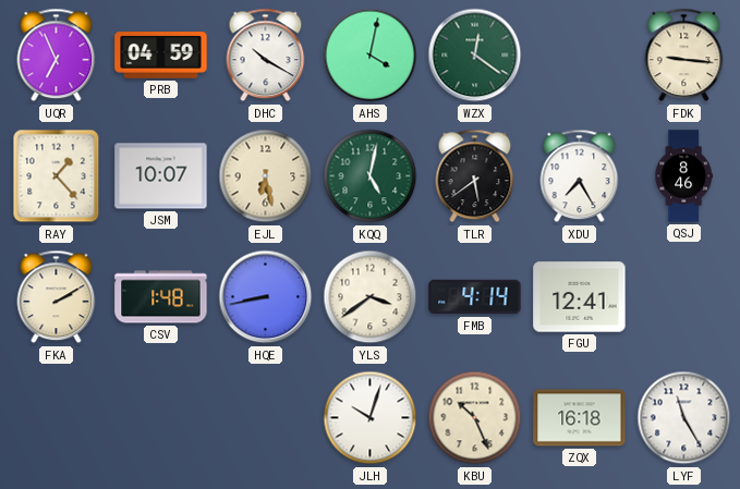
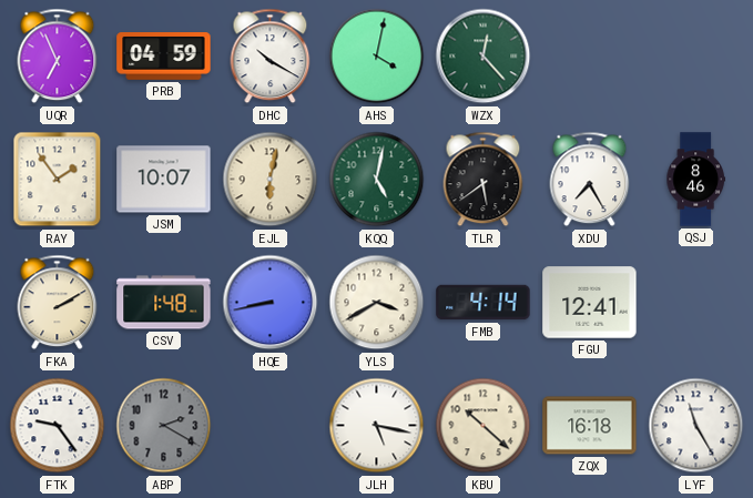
WZX: 12:21 -> 12:23 (484, 57)
FDK: 9:16 -> none (684, 56)
RAY: 1:23 -> 1:54 (58, 180)
EJL: 6:28 -> 6:02 (271, 180)
YLS: 3:39 -> 3:40 (377, 303)
FTK: none -> 9:24 (58, 426)
ABP: none -> 2:20 (164, 426)
JLH: 10:03 -> 5:17 (377, 426)
KBU: 10:26 -> 10:22 (484, 426)
